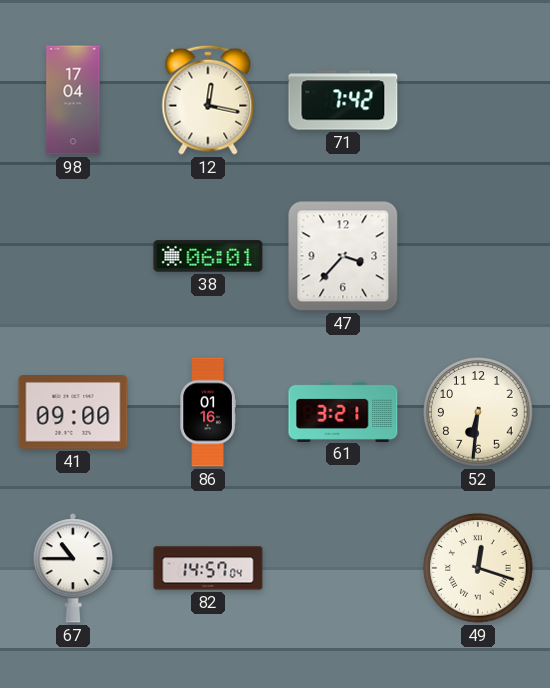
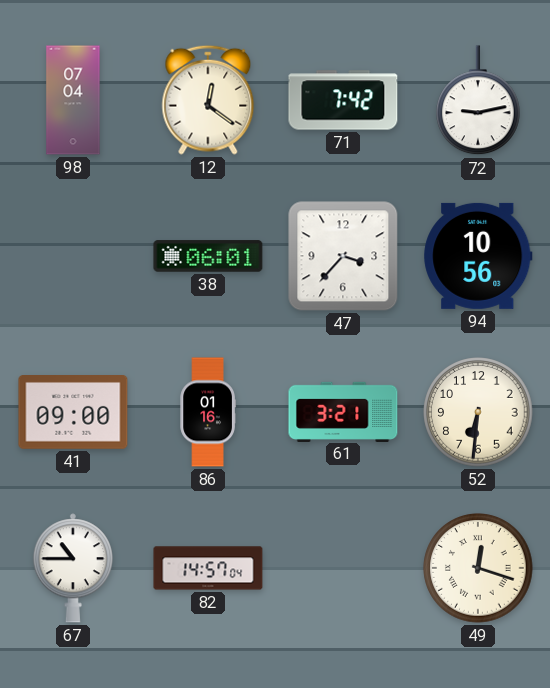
98: 17:04 -> 07:04 (73, 100)
12: 12:17 -> 12:21 (208, 100)
72: none -> 9:13 (479, 101)
94: none -> 10:56 (478, 256)
